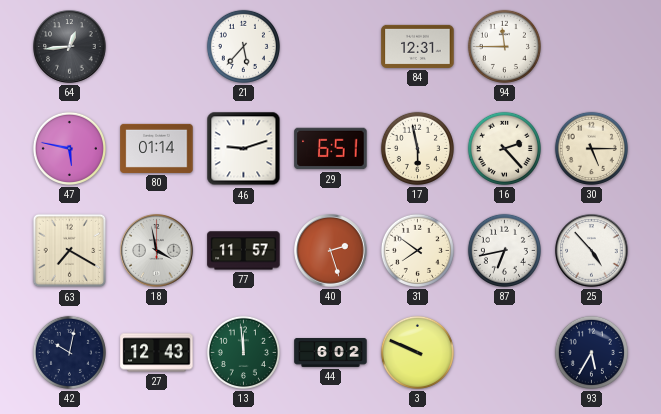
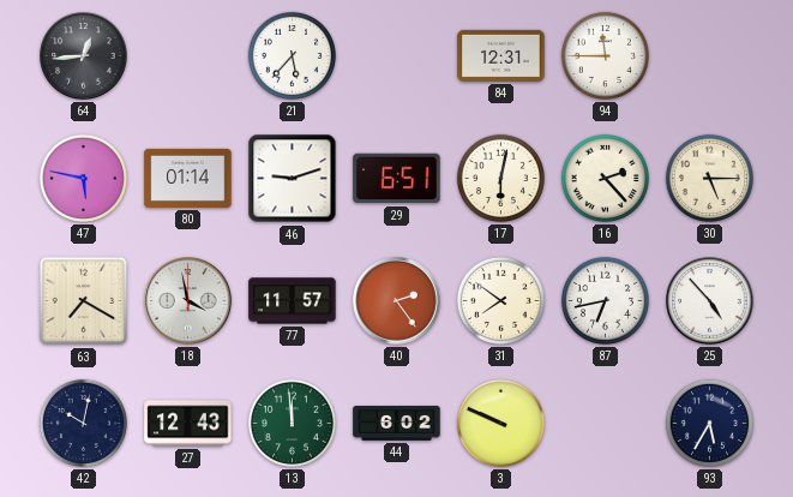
17: 5:58 -> 6:02 (500, 178)
40: 2:27 -> 2:24 (397, 301)
